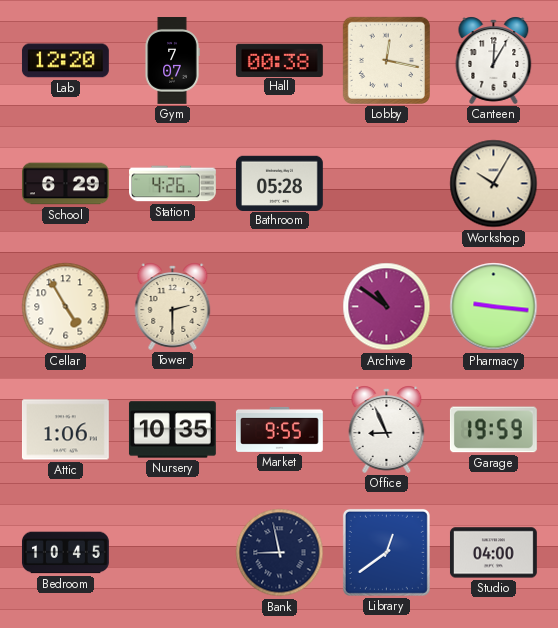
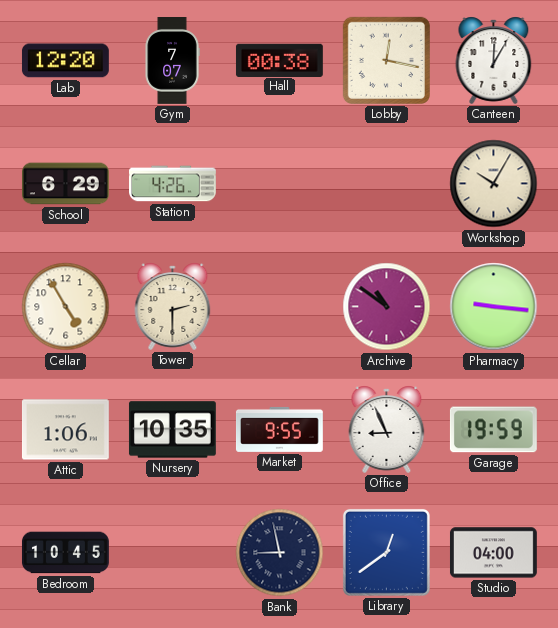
Bathroom: 05:28 -> none (279, 183)
